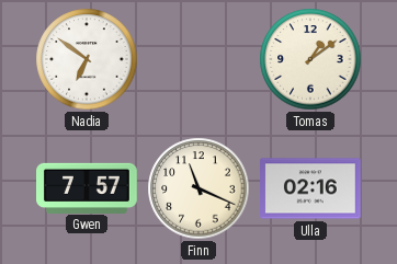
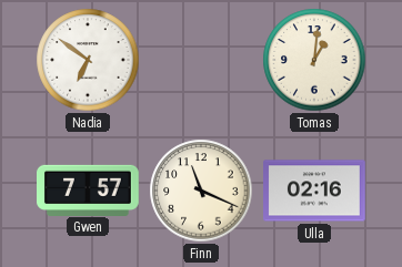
Tomas: 1:09 -> 1:01 (314, 60)
